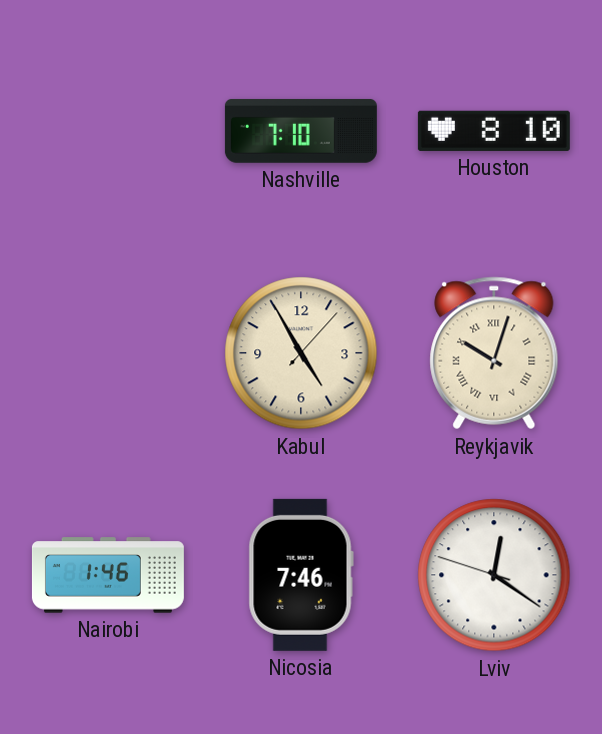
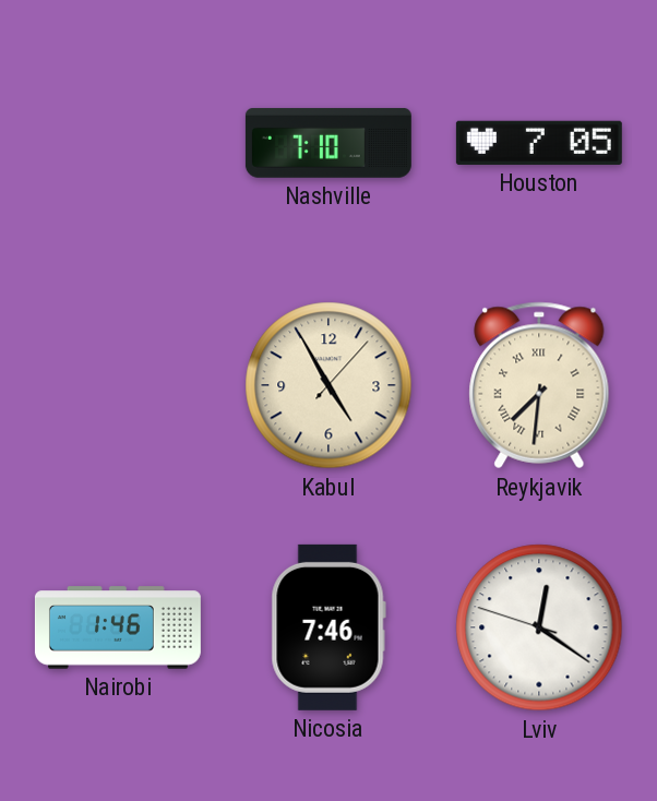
Houston: 8:10 -> 7:05 (539, 143)
Reykjavik: 10:03 -> 7:31 (539, 385)
